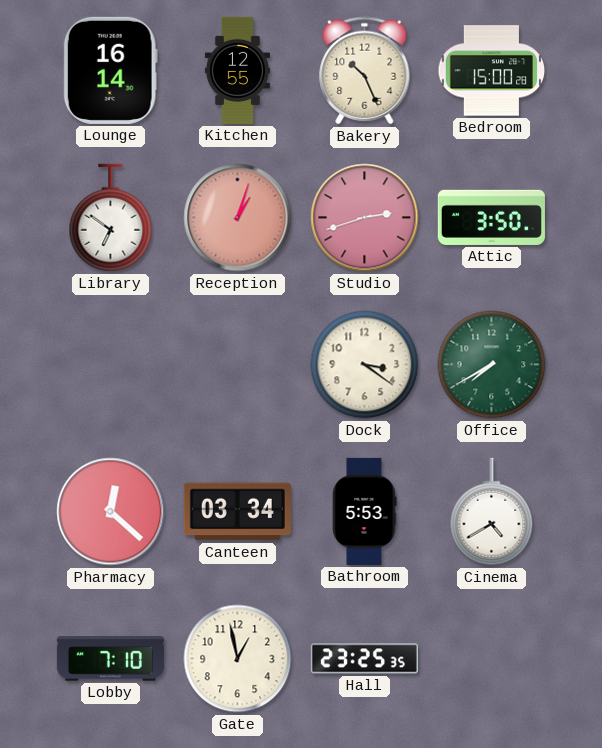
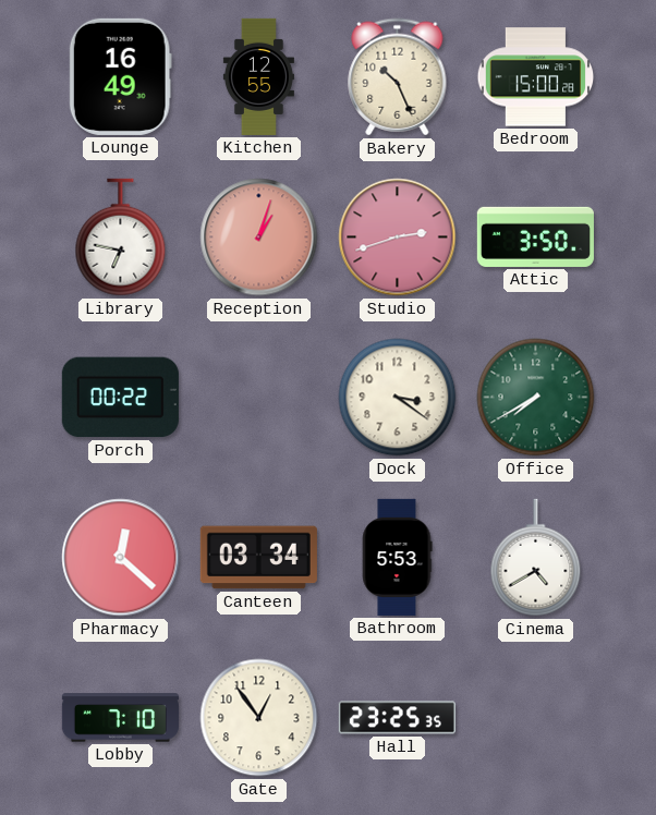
Lounge: 16:14 -> 16:49 (120, 76)
Library: 6:51 -> 6:47 (121, 238)
Porch: none -> 00:22 (120, 398)
Gate: 12:58 -> 12:54 (259, 718)
